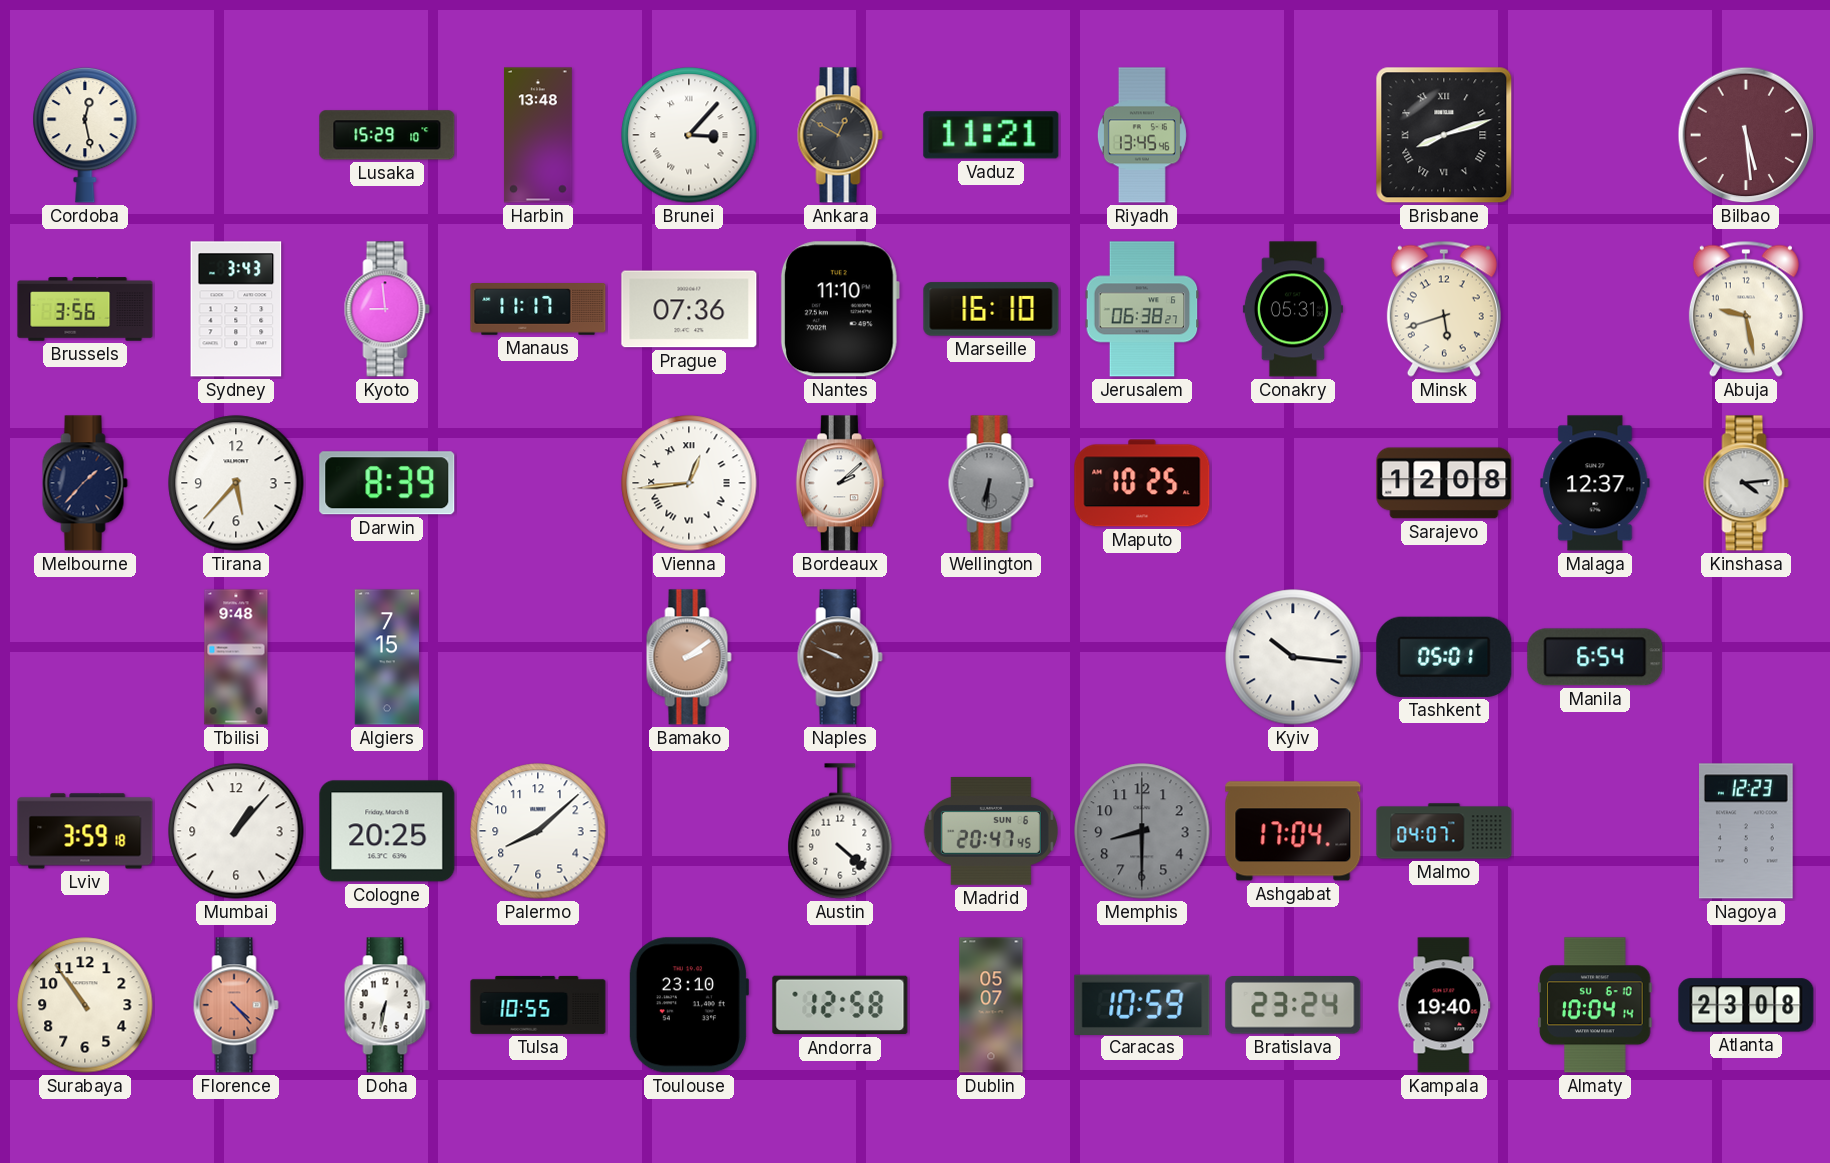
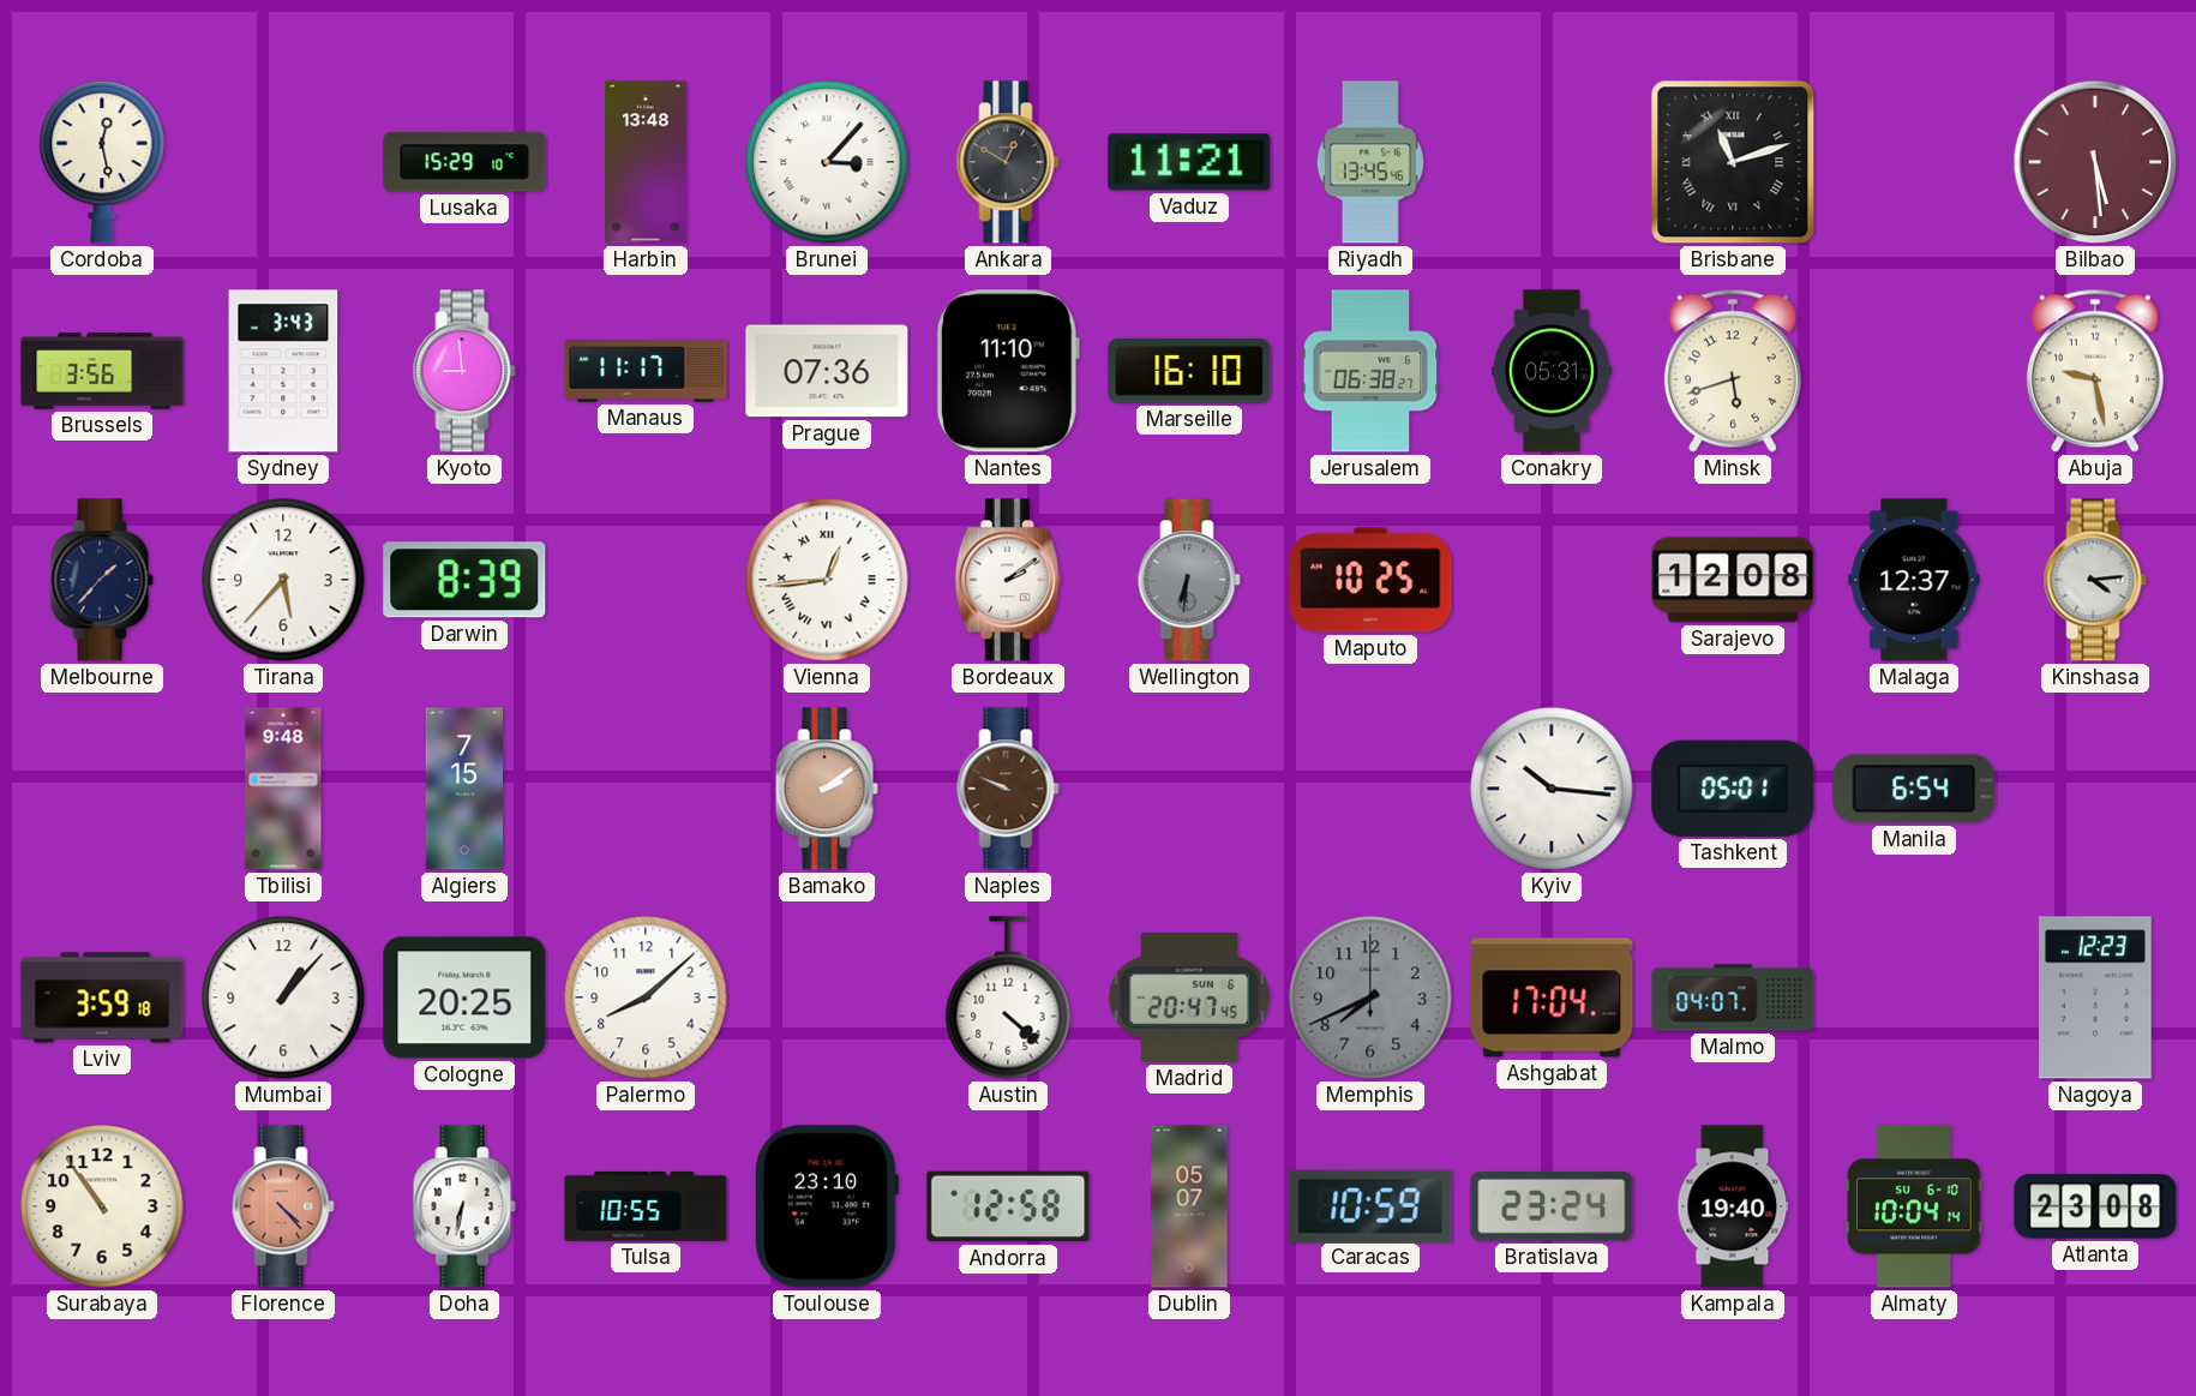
Brisbane: 8:12 -> 11:12 (1733, 162)
Bordeaux: 2:08 -> 2:09 (1008, 580)
Memphis: 8:30 -> 7:41 (1370, 997)
